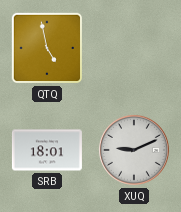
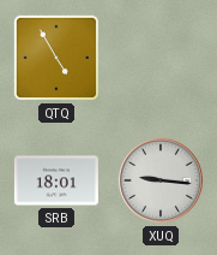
QTQ: 4:58 -> 4:55 (56, 58)
XUQ: 9:11 -> 9:16 (161, 180)
